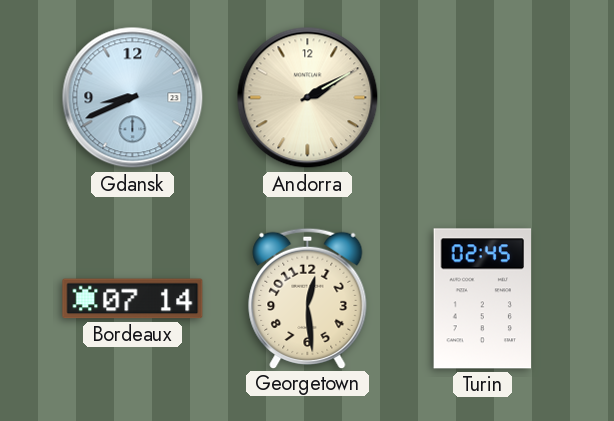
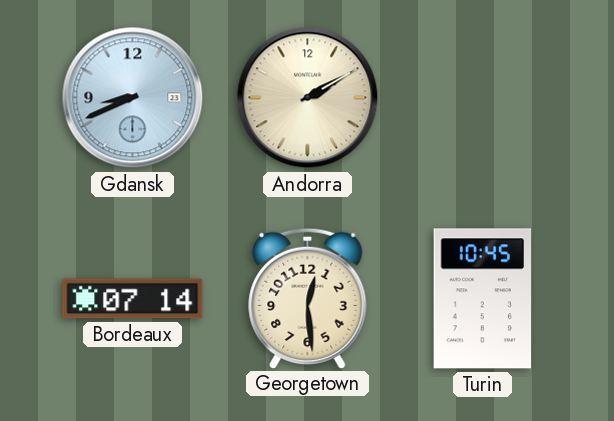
Turin: 02:45 -> 10:45 (482, 299)
